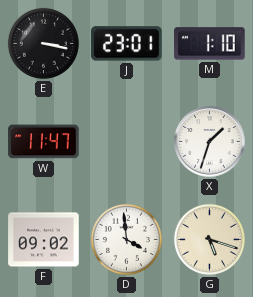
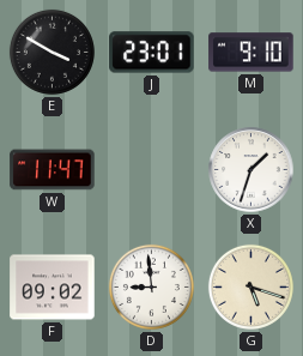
E: 3:17 -> 3:50 (51, 52)
M: 1:10 -> 9:10 (252, 53)
D: 3:59 -> 8:59 (151, 286)
